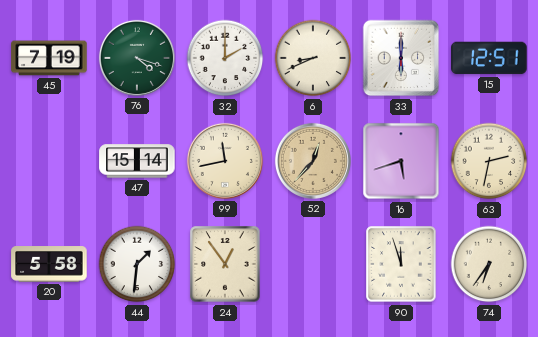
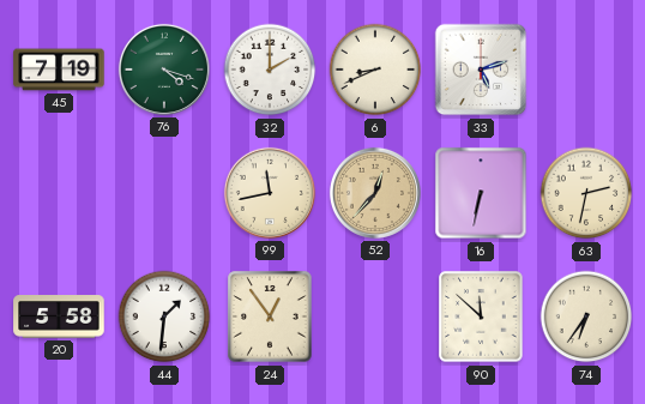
33: 6:00 -> 5:12 (481, 70)
15: 12:51 -> none (489, 58)
47: 15:14 -> none (137, 161)
16: 5:42 -> 6:32 (481, 193)
90: 11:57 -> 11:52 (481, 316)
